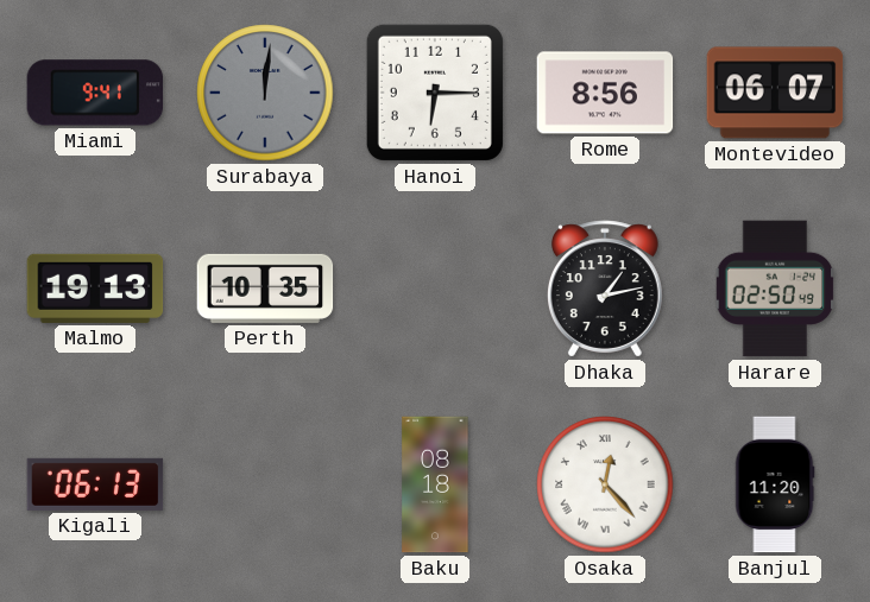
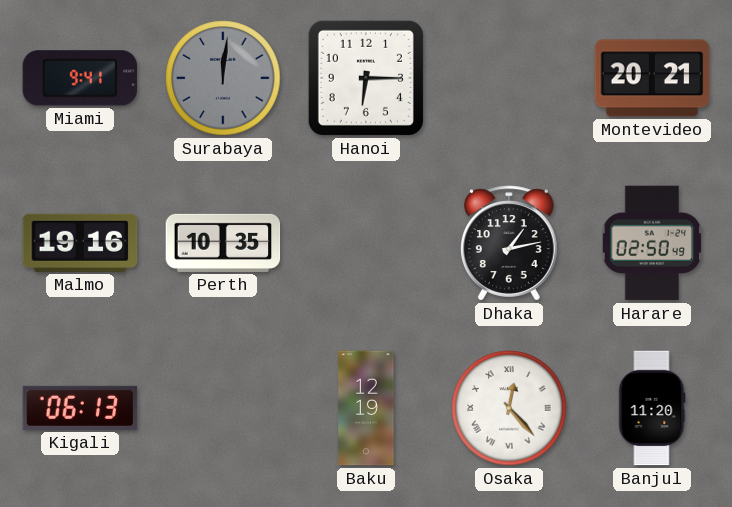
Rome: 8:56 -> none (605, 93)
Montevideo: 06:07 -> 20:21 (652, 78)
Malmo: 19:13 -> 19:16 (80, 243)
Baku: 08:18 -> 12:19 (366, 408)
